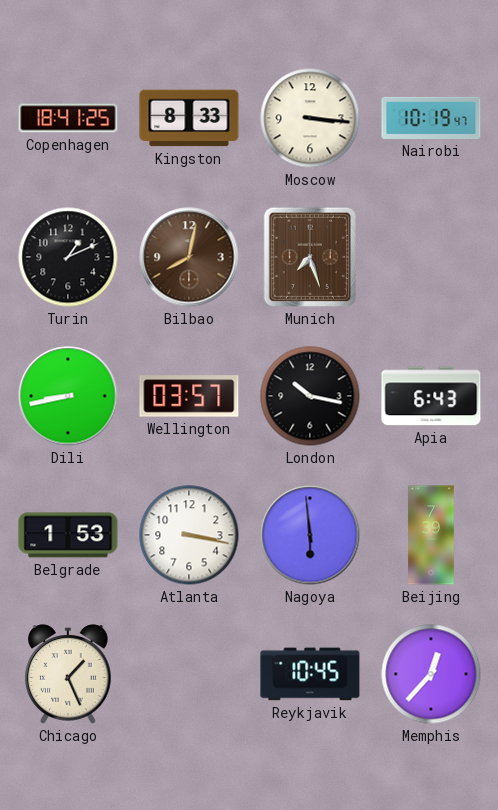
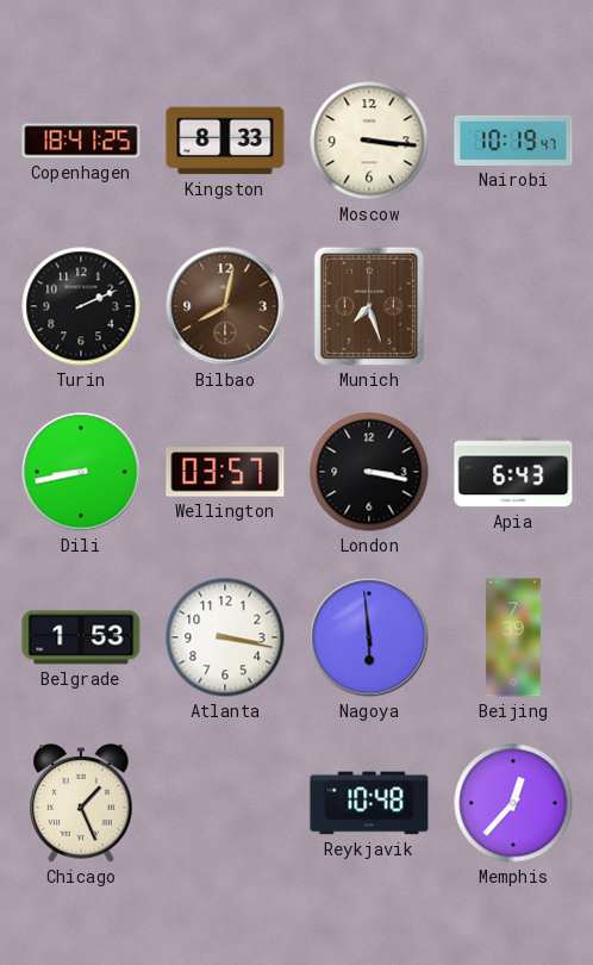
Turin: 1:11 -> 2:11 (81, 306)
London: 10:17 -> 3:17 (369, 472)
Reykjavik: 10:45 -> 10:48 (369, 803)
